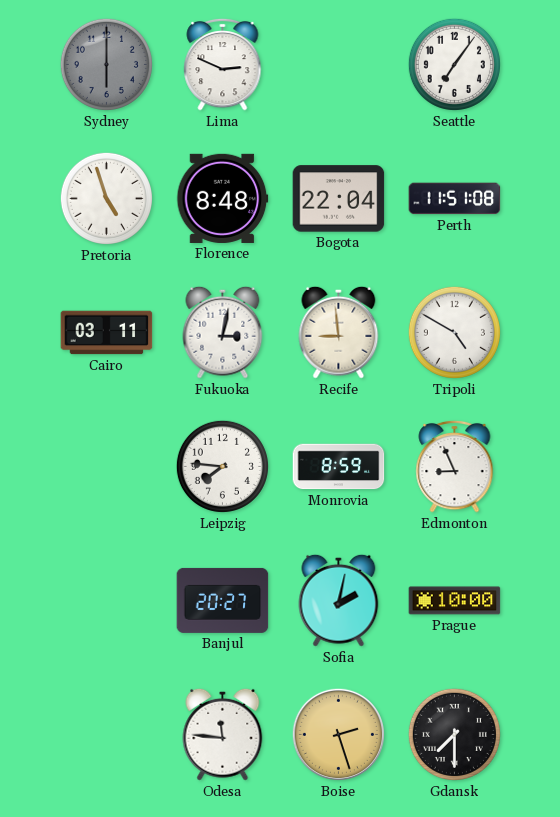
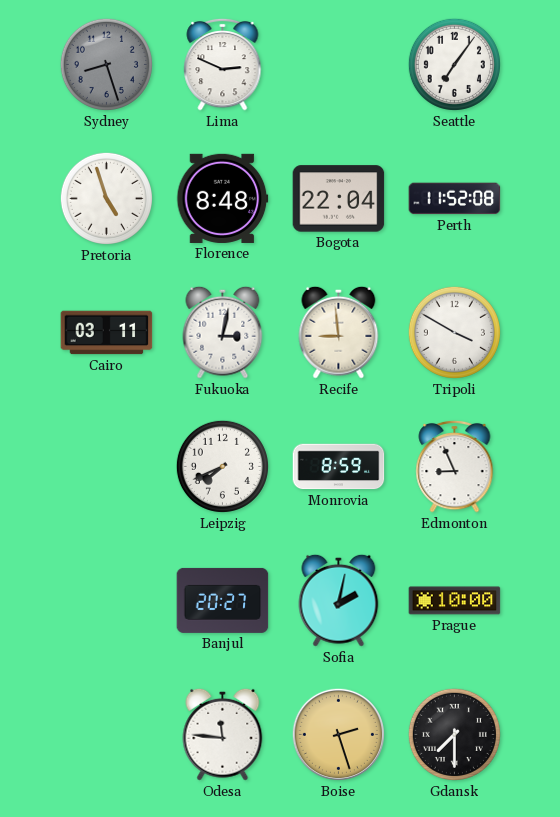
Sydney: 6:00 -> 8:27 (106, 64)
Perth: 11:51 -> 11:52 (455, 199)
Tripoli: 4:50 -> 3:50 (454, 332)
Leipzig: 7:46 -> 7:41 (222, 466)
